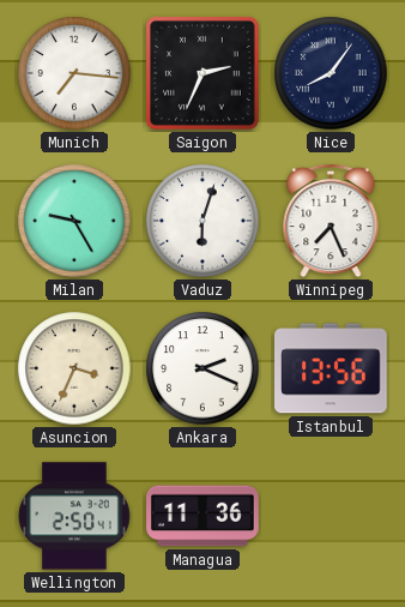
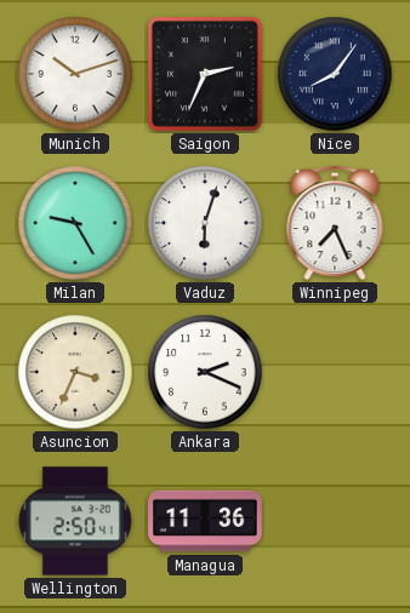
Munich: 7:16 -> 10:12 (75, 74)
Istanbul: 13:56 -> none (332, 368)
